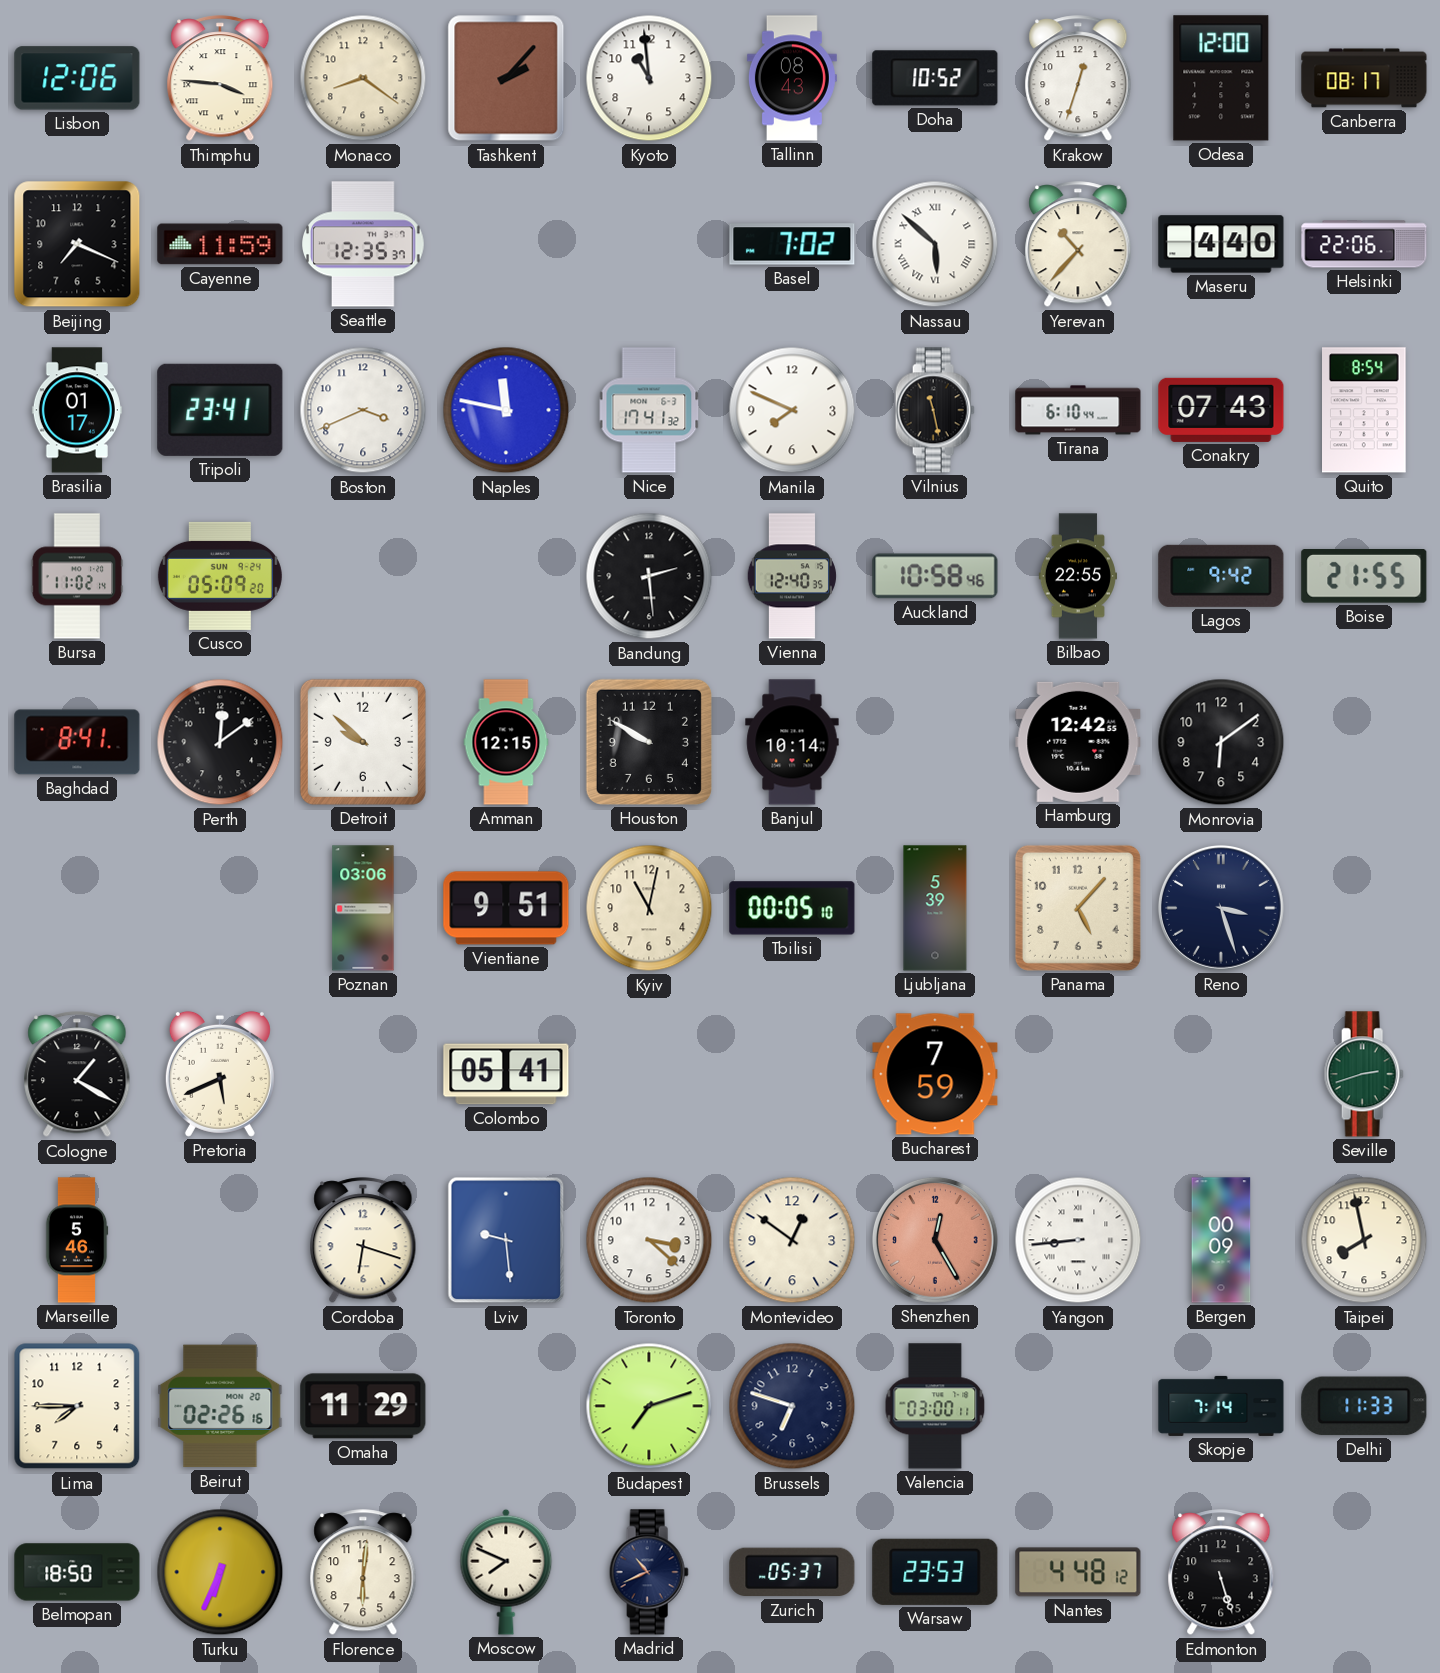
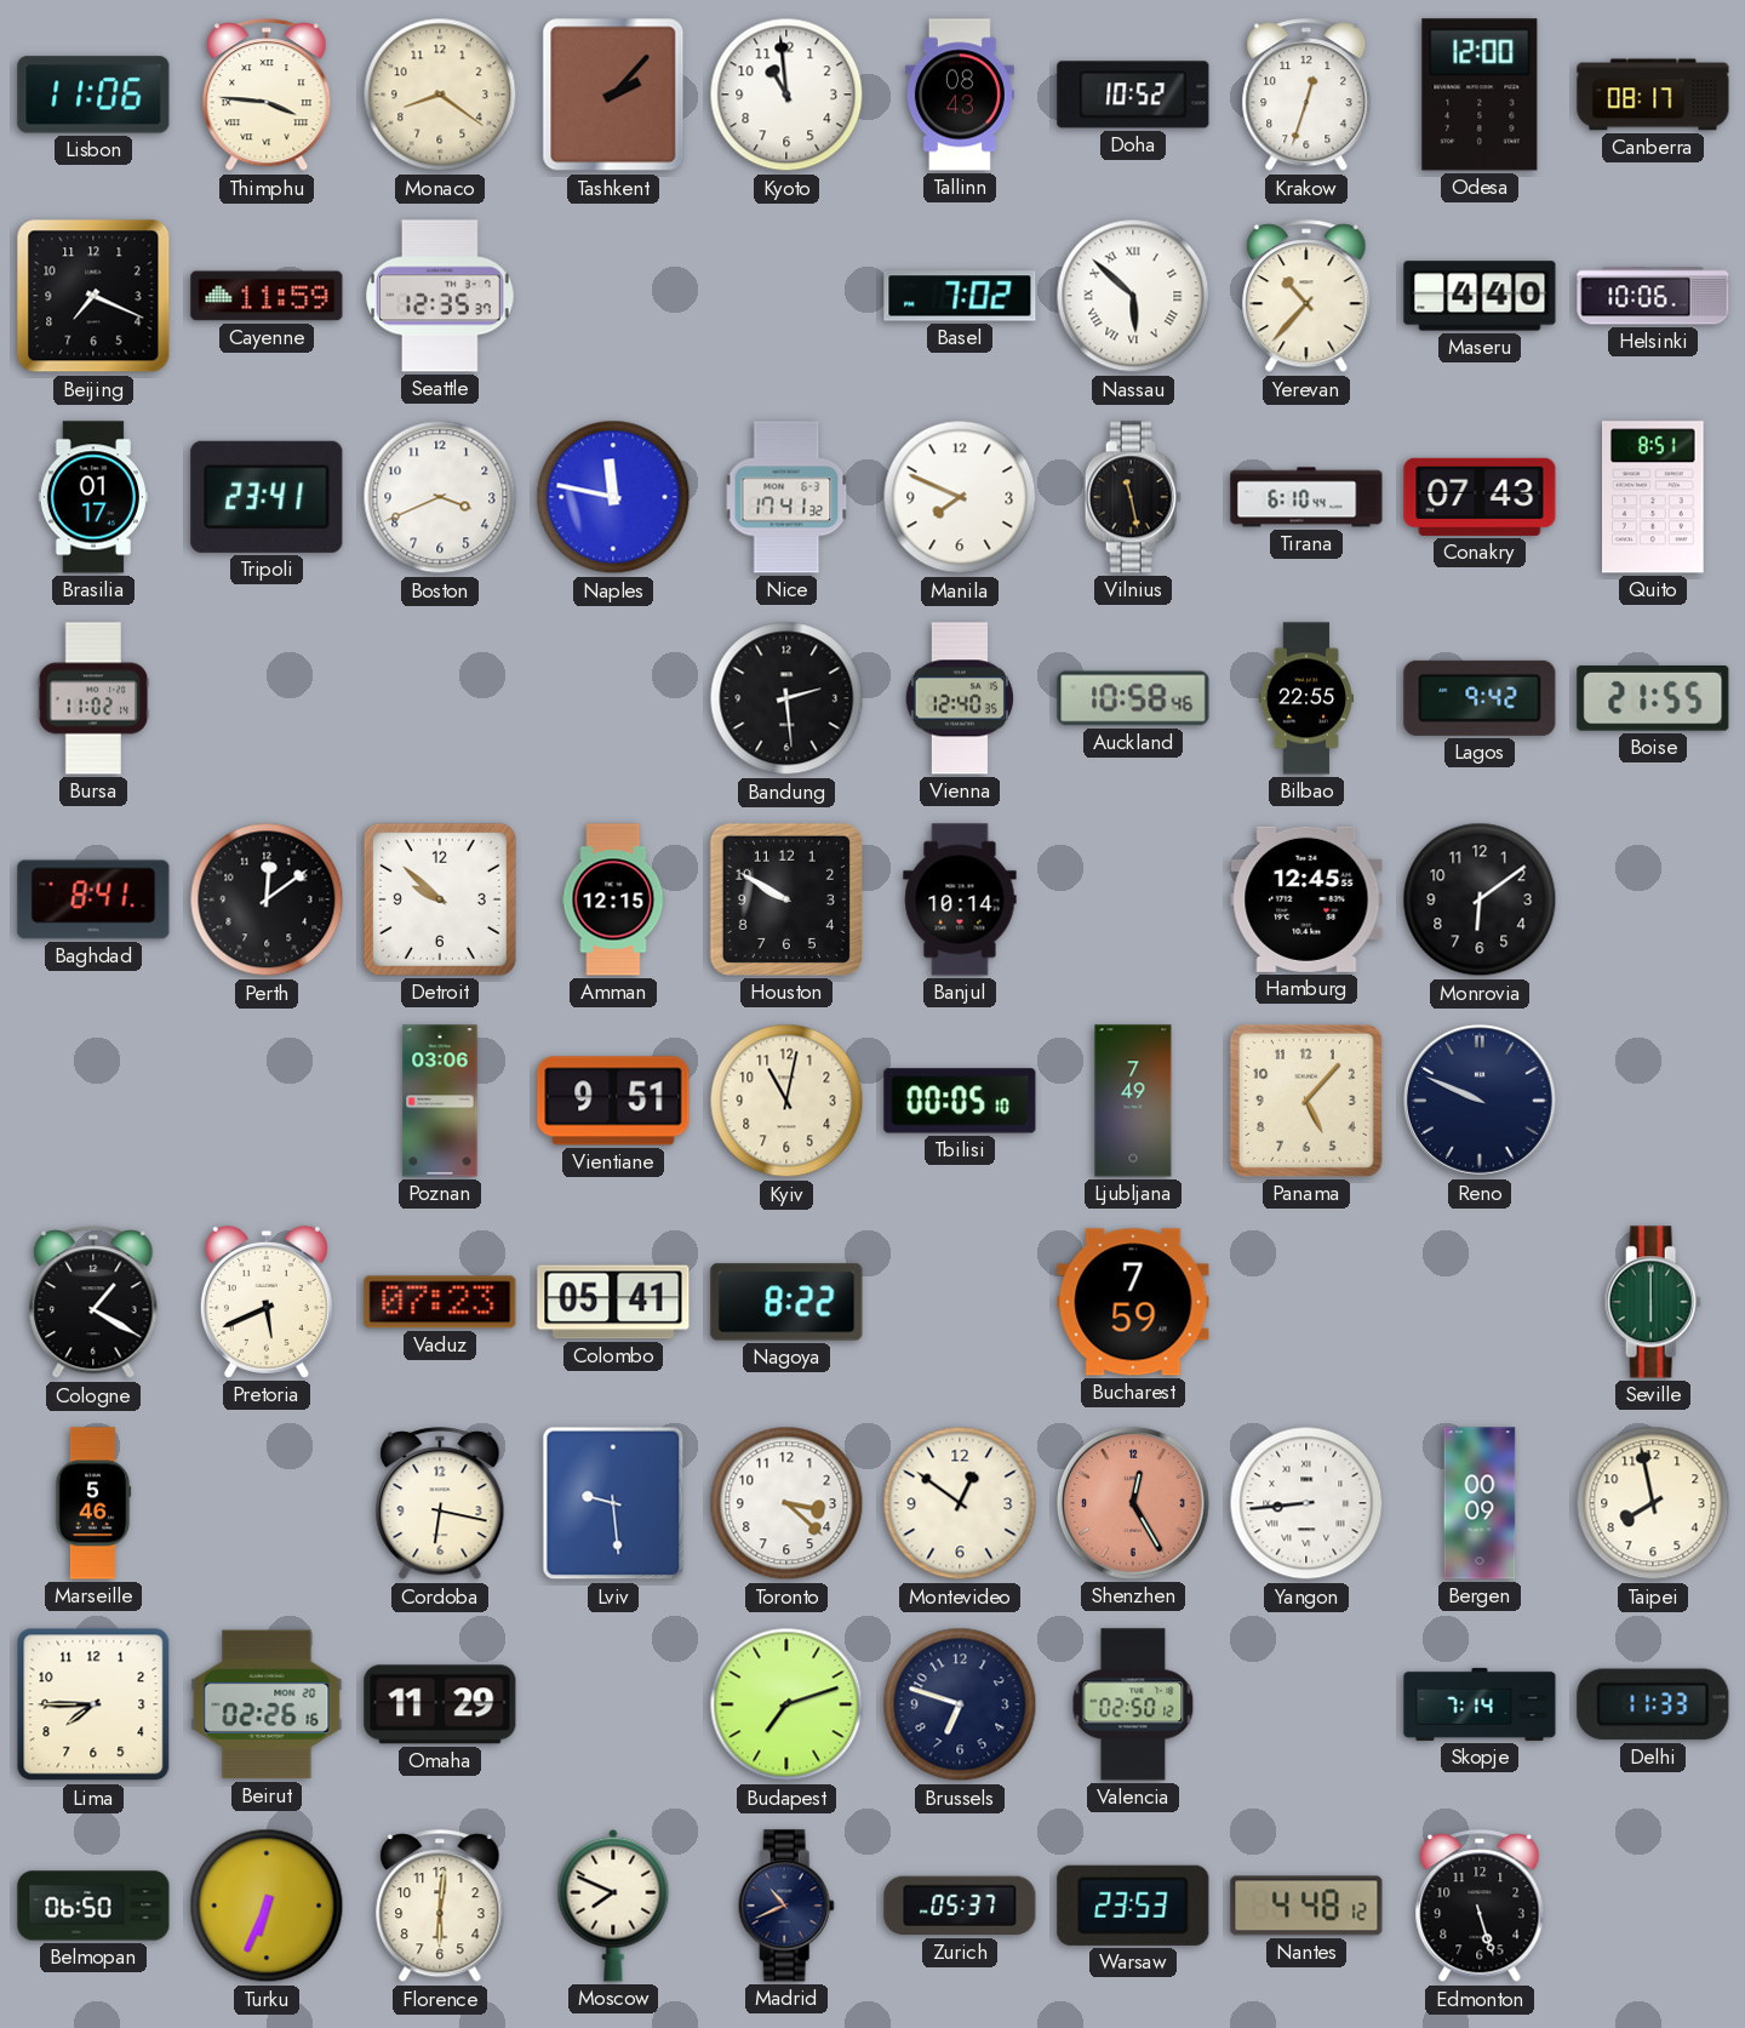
Lisbon: 12:06 -> 11:06 (93, 95)
Helsinki: 22:06 -> 10:06 (1653, 296)
Quito: 8:54 -> 8:51 (1654, 497)
Cusco: 05:09 -> none (220, 576)
Hamburg: 12:42 -> 12:45 (1306, 899)
Ljubljana: 5:39 -> 7:49 (1133, 1101)
Reno: 3:27 -> 9:49 (1480, 1101)
Vaduz: none -> 07:23 (440, 1302)
Nagoya: none -> 8:22 (786, 1302)
Seville: 2:42 -> 6:00 (1653, 1302)
Cordoba: 6:18 -> 6:17 (440, 1504)
Valencia: 03:00 -> 02:50 (1133, 1704)
Belmopan: 18:50 -> 06:50 (93, 1906)
